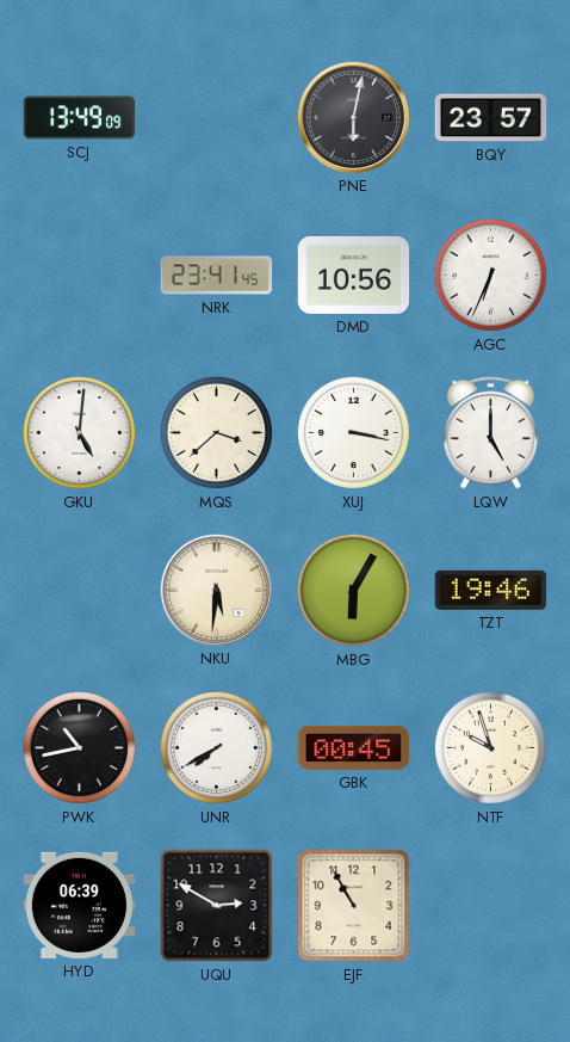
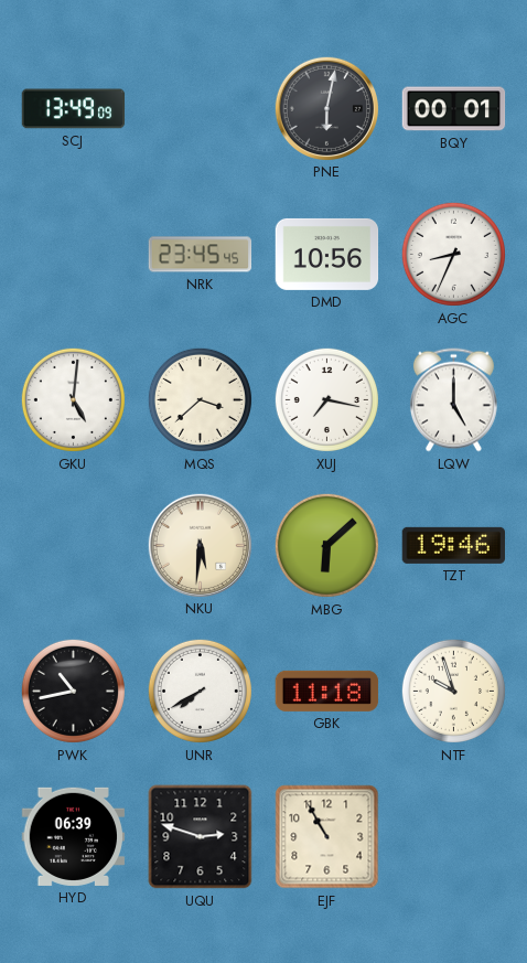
BQY: 23:57 -> 00:01 (454, 109)
NRK: 23:41 -> 23:45 (201, 255)
AGC: 6:34 -> 8:34 (453, 254)
XUJ: 3:17 -> 7:17 (326, 399)
MBG: 6:05 -> 6:08 (326, 545)
GBK: 00:45 -> 11:18 (327, 691)
UQU: 2:50 -> 2:48 (201, 837)
